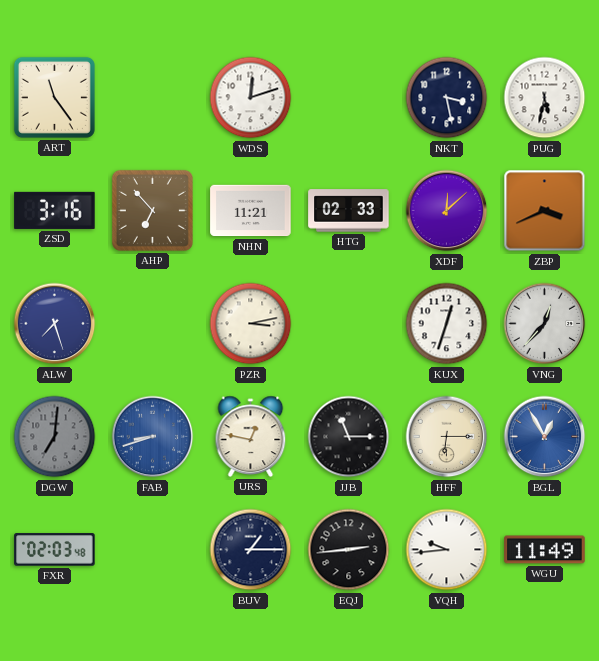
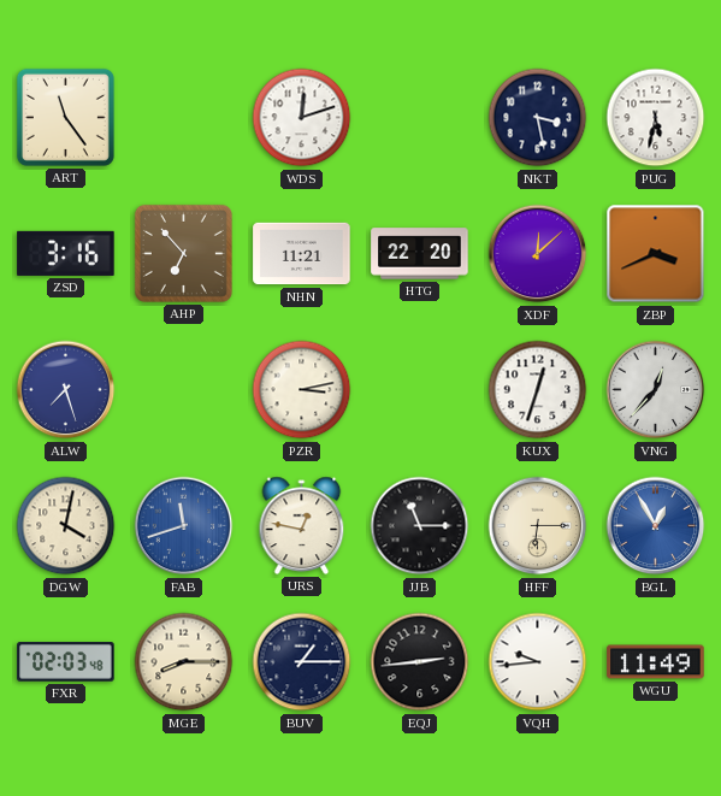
HTG: 02:33 -> 22:20 (420, 254)
DGW: 7:01 -> 4:02 (66, 526)
DGW dial: grey -> cream (66, 526)
FAB: 8:42 -> 11:42 (184, 526)
MGE: none -> 8:15 (184, 662)
